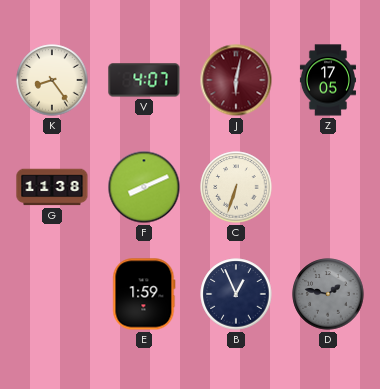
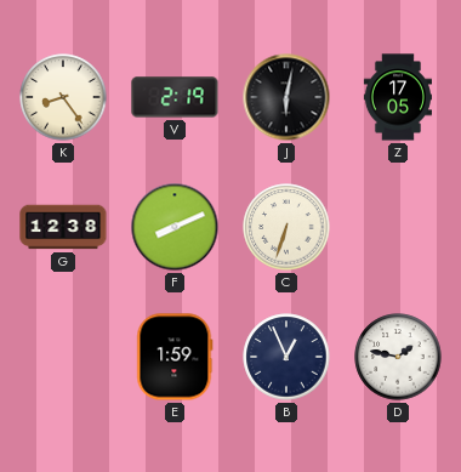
V: 4:07 -> 2:19 (175, 97)
J dial: burgundy -> black (286, 97)
G: 11:38 -> 12:38 (63, 227)
D dial: grey -> white (398, 357)
